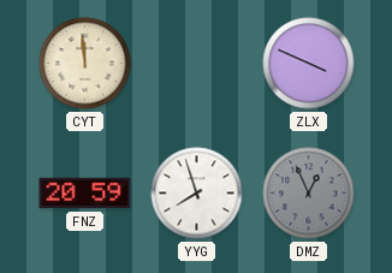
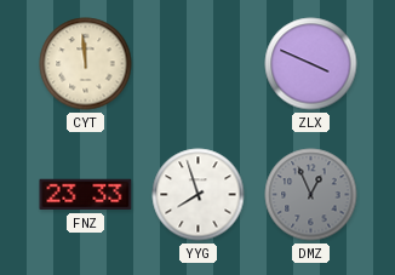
FNZ: 20:59 -> 23:33 (86, 195)
